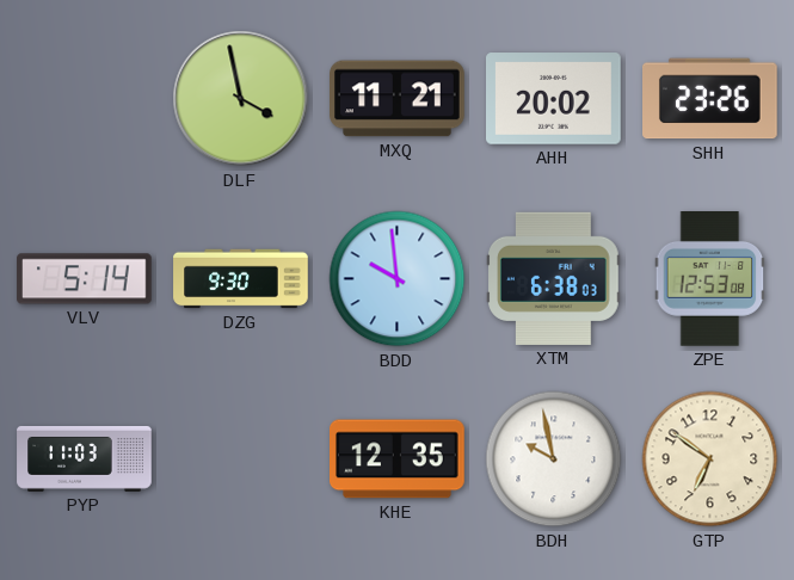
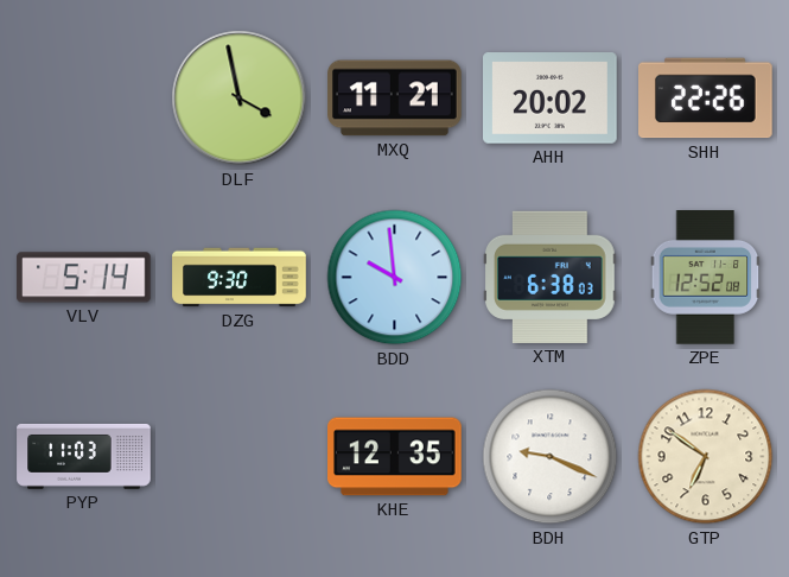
SHH: 23:26 -> 22:26 (706, 99)
ZPE: 12:53 -> 12:52 (706, 278)
BDH: 9:58 -> 9:19 (551, 457)
